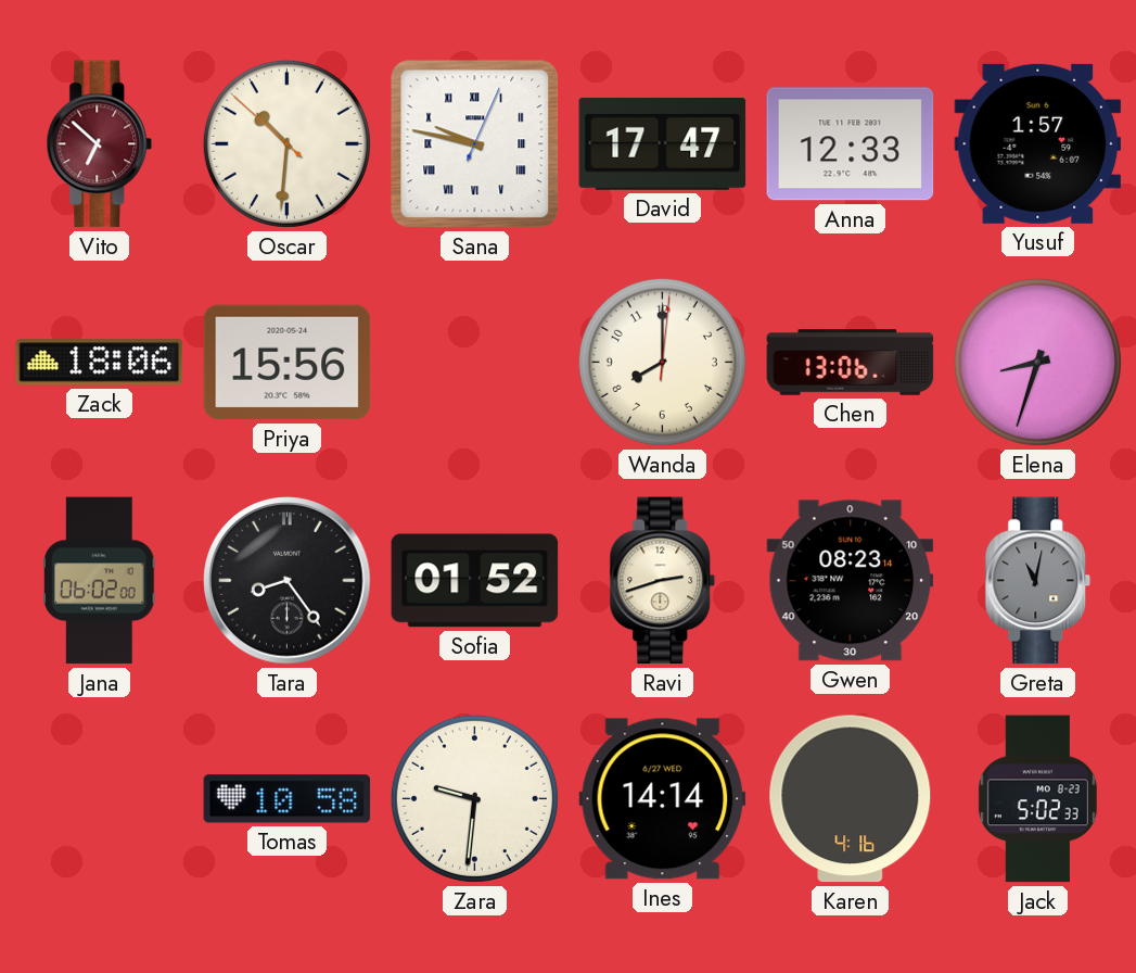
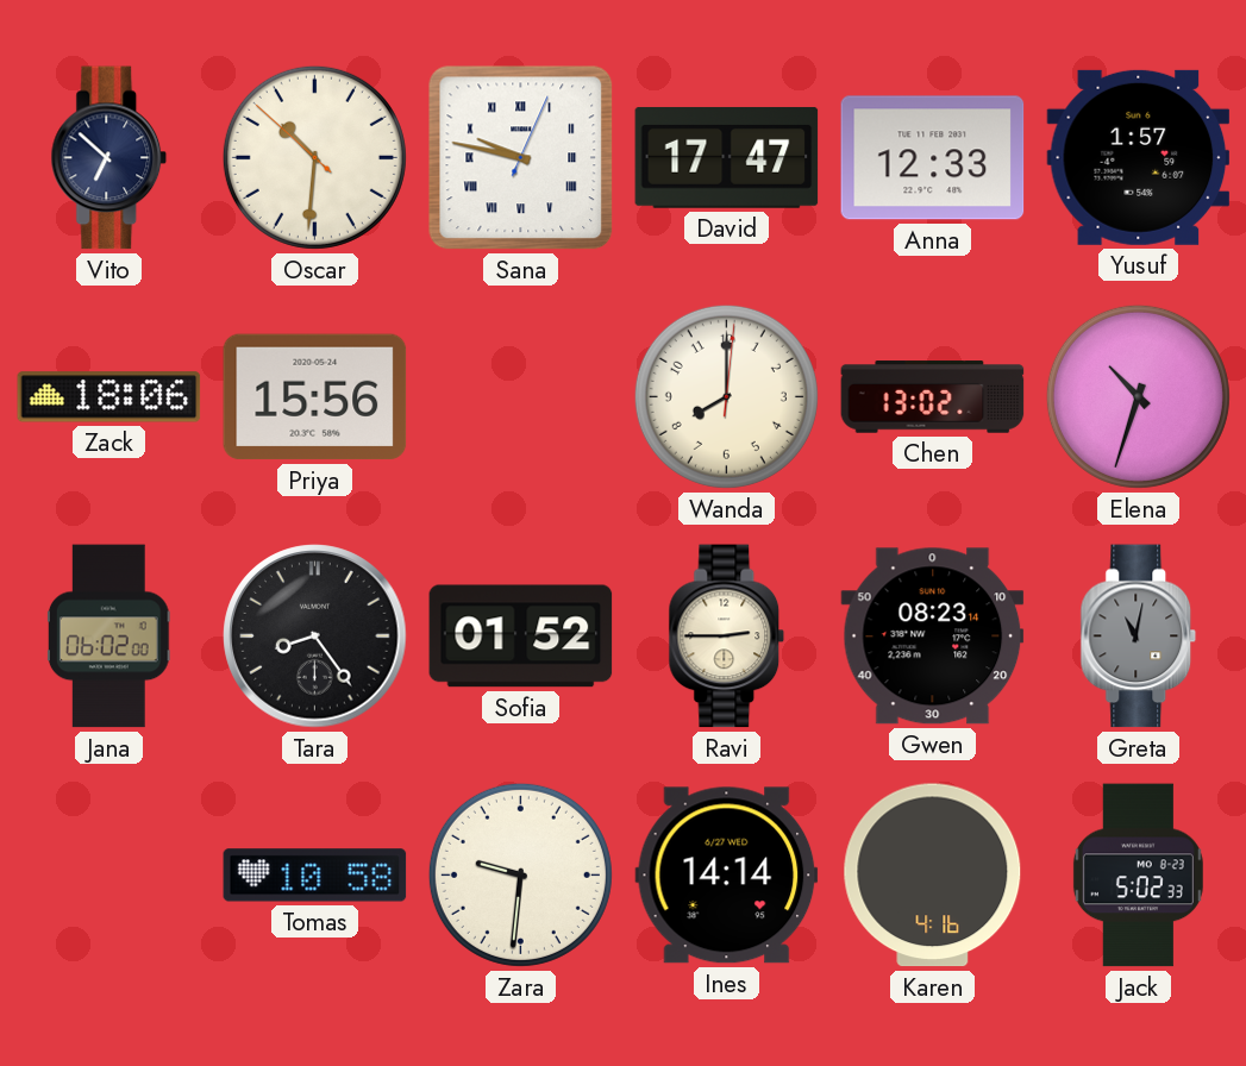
Vito dial: burgundy -> navy (109, 158)
Chen: 13:06 -> 13:02 (933, 397)
Elena: 8:33 -> 10:33 (1138, 396)
Ravi: 2:42 -> 2:45 (727, 637)
